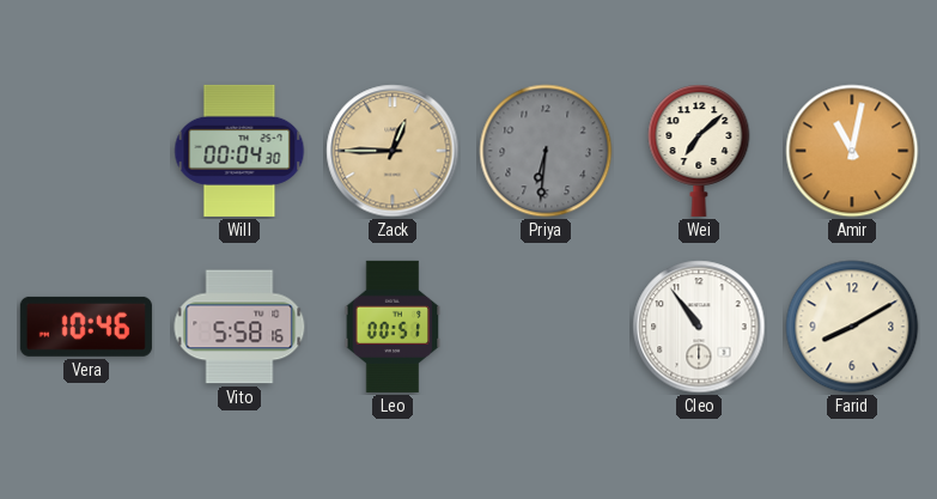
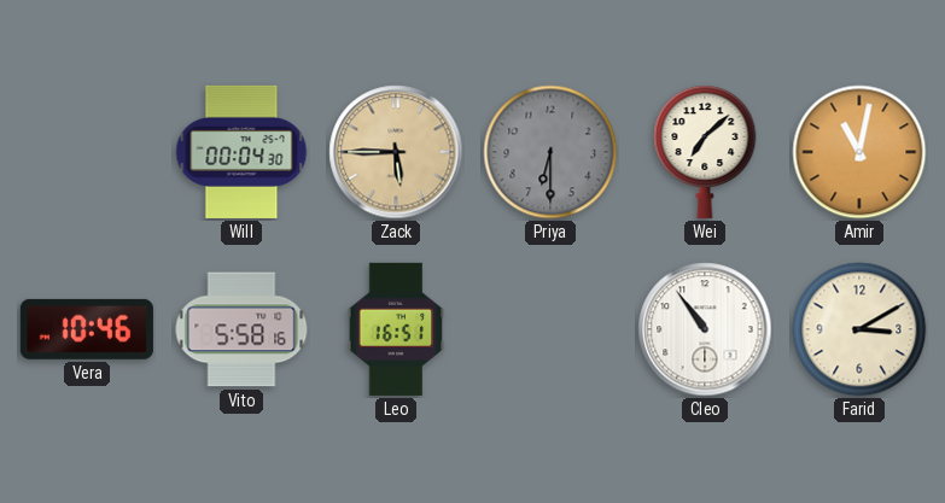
Zack: 12:45 -> 5:45 (396, 152)
Priya: 6:31 -> 6:30 (550, 152)
Leo: 00:51 -> 16:51 (396, 329)
Farid: 8:10 -> 3:10 (859, 329)
